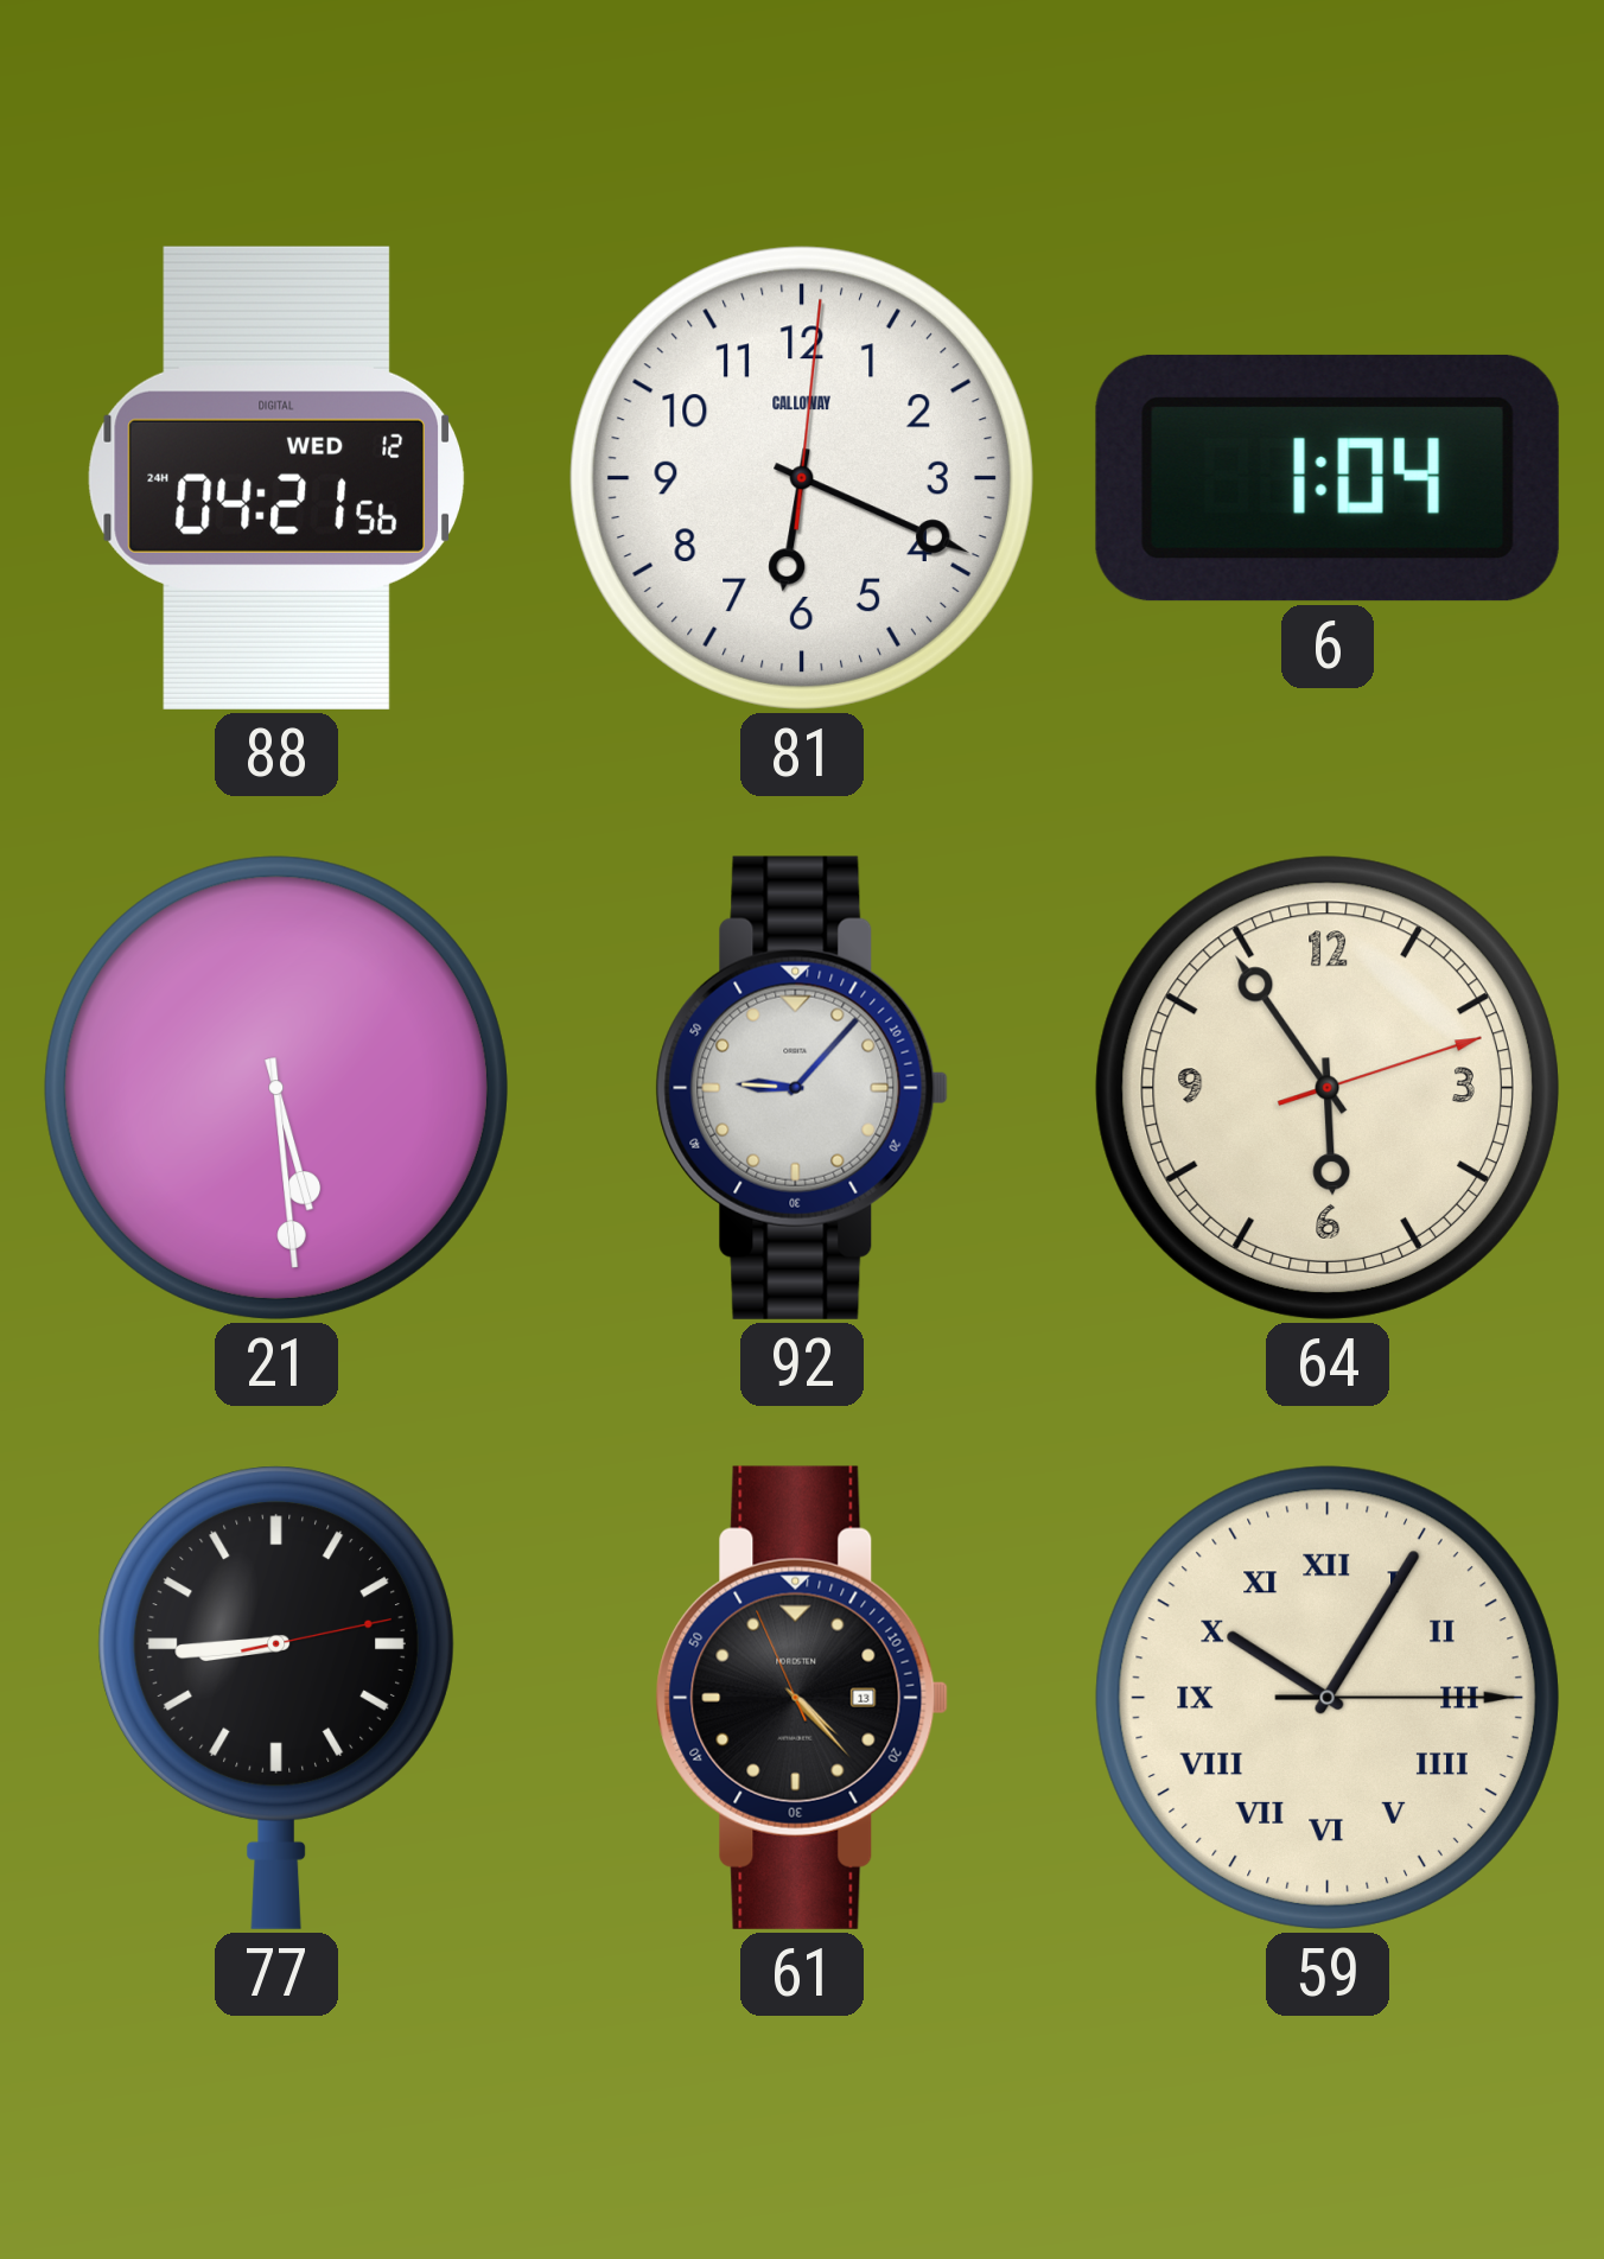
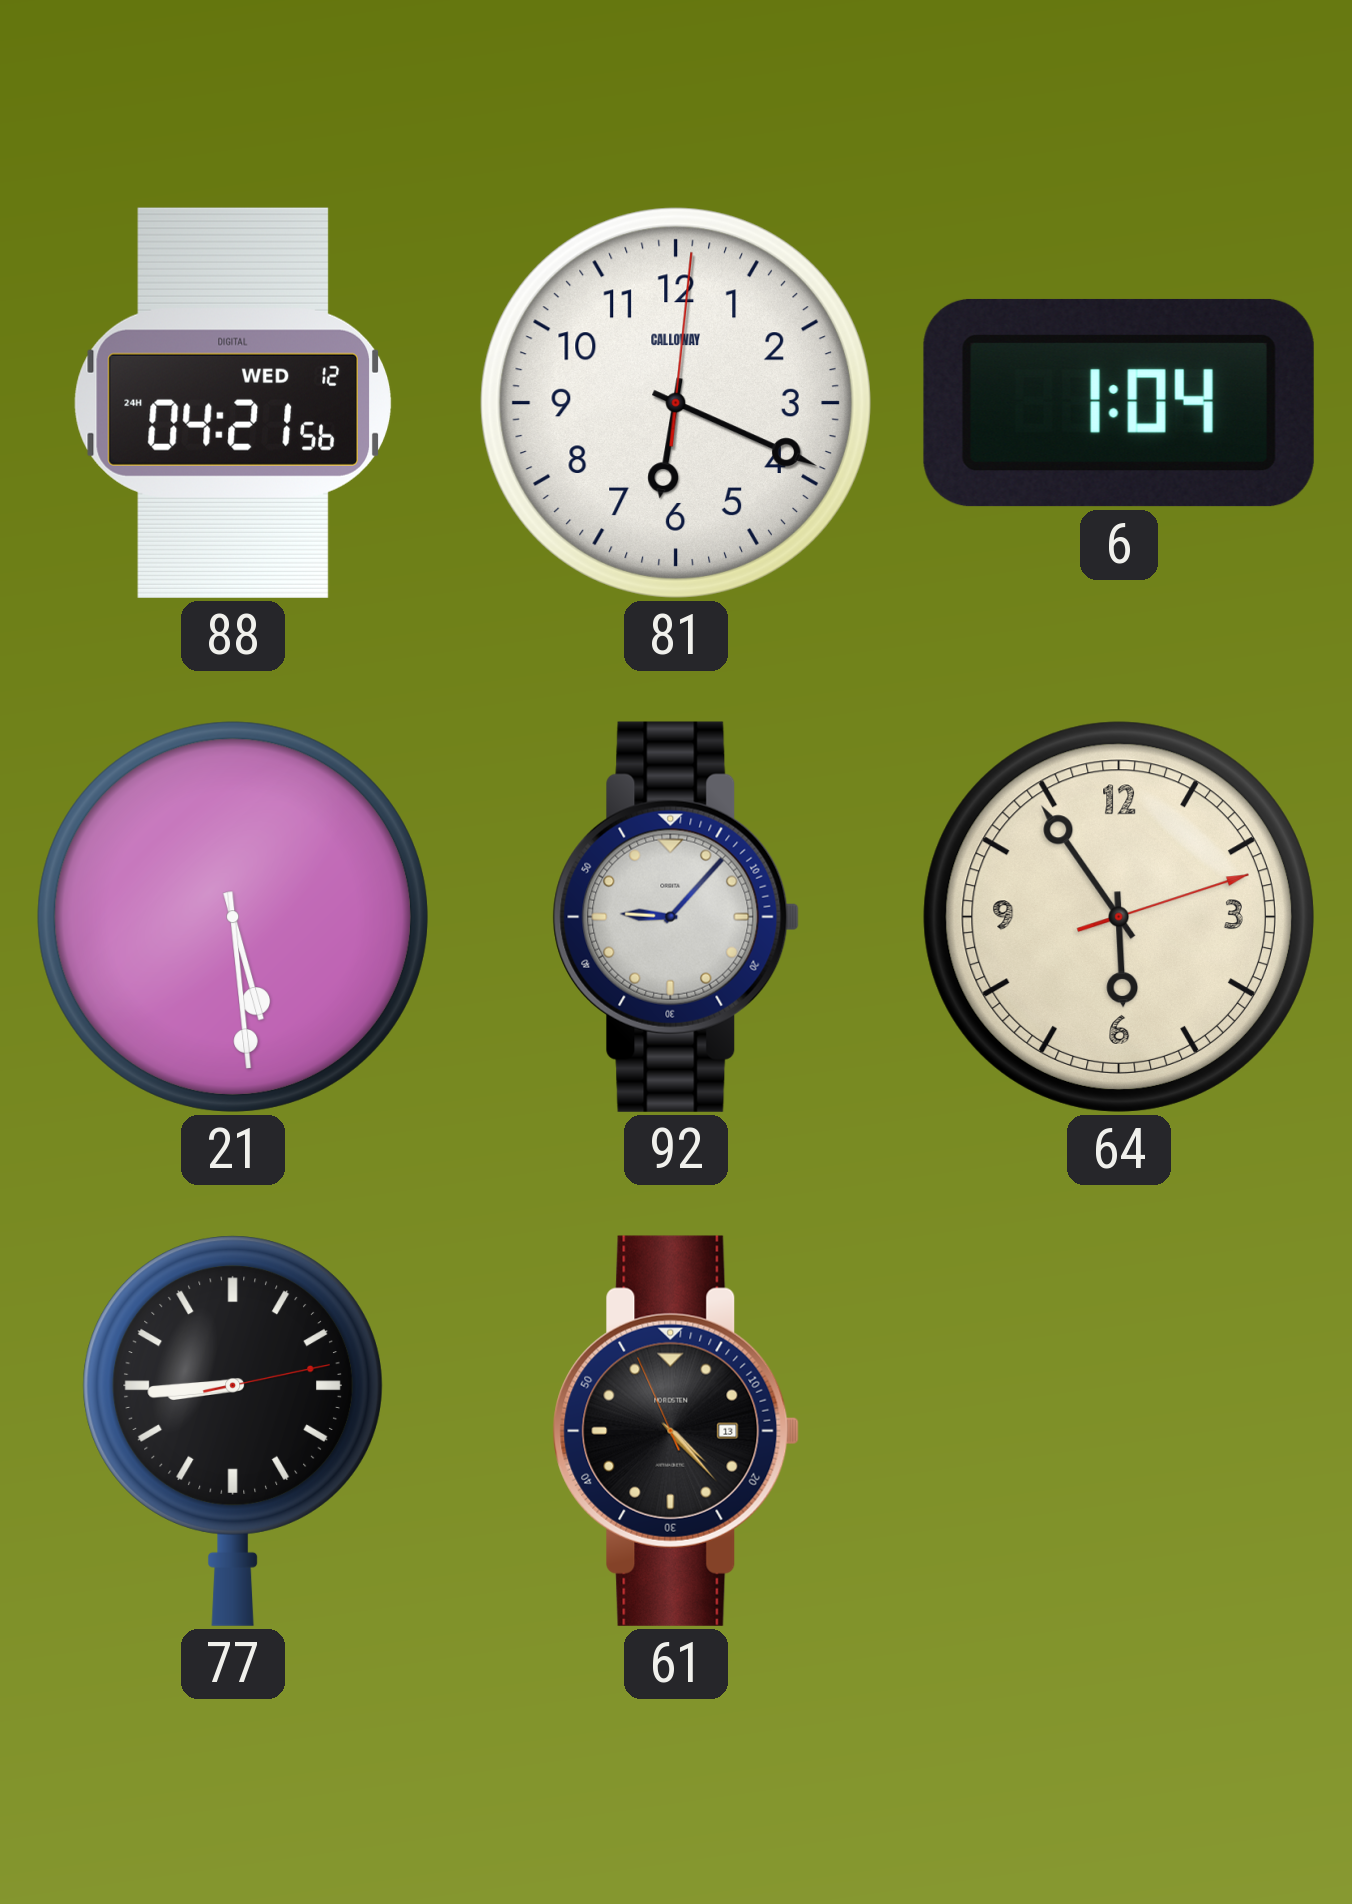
59: 10:05 -> none (1328, 1698)
